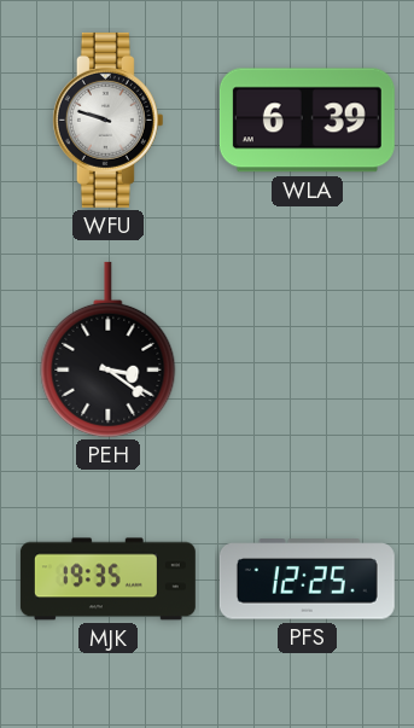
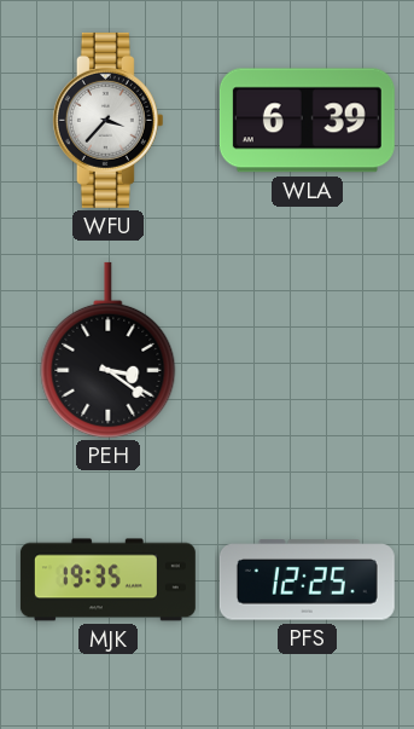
WFU: 9:48 -> 3:37 (107, 120)
